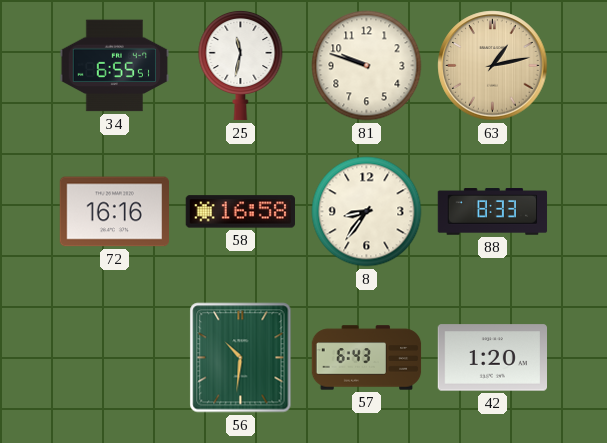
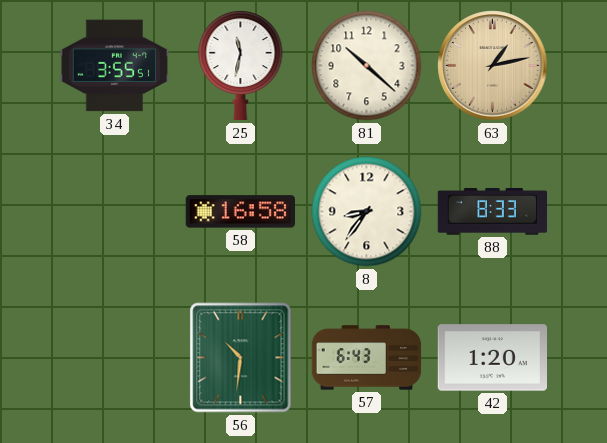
34: 6:55 -> 3:55 (115, 66)
81: 9:48 -> 10:22 (367, 66)
72: 16:16 -> none (115, 212)
